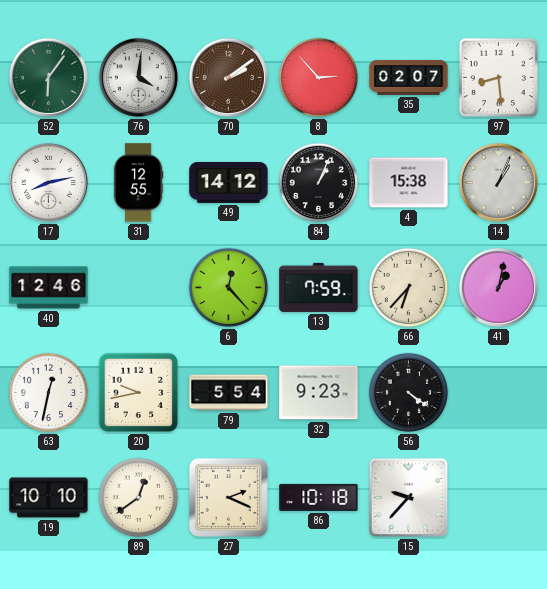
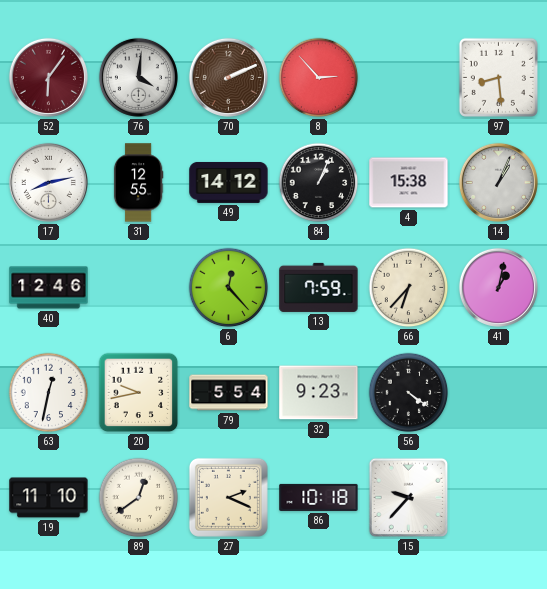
52 dial: green -> burgundy (48, 77)
70: 2:09 -> 2:11 (228, 77)
35: 02:07 -> none (409, 77)
19: 10:10 -> 11:10 (49, 498)
